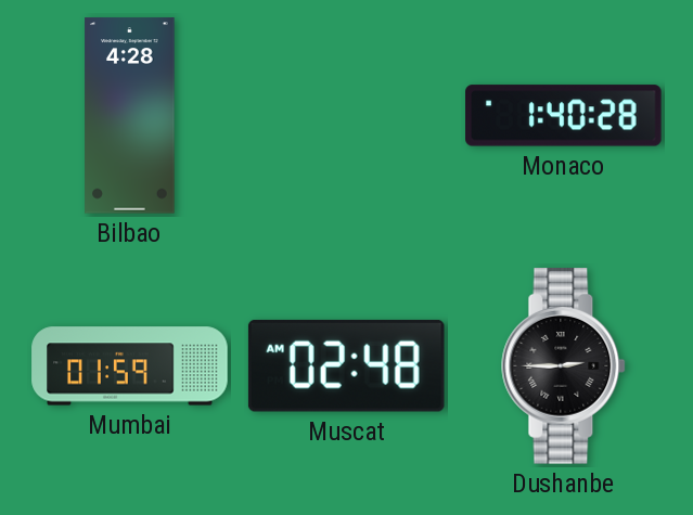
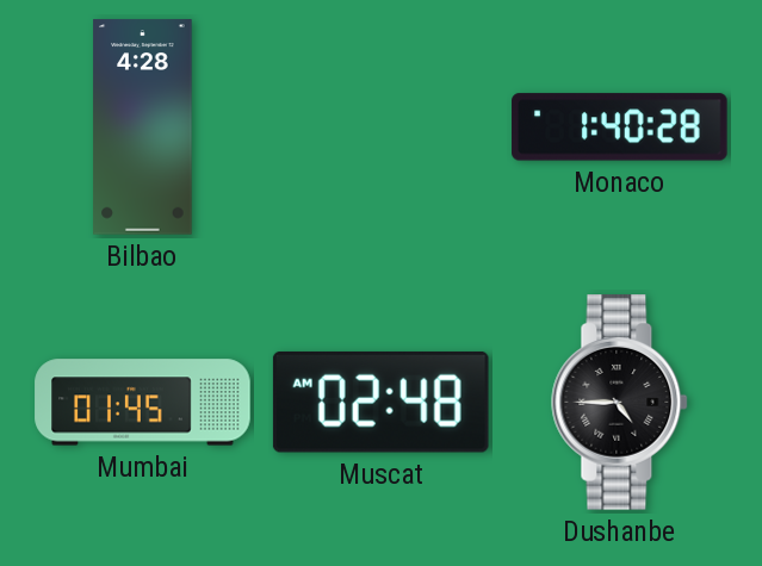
Mumbai: 01:59 -> 01:45 (143, 403)
Dushanbe: 2:45 -> 4:45 (620, 403)
